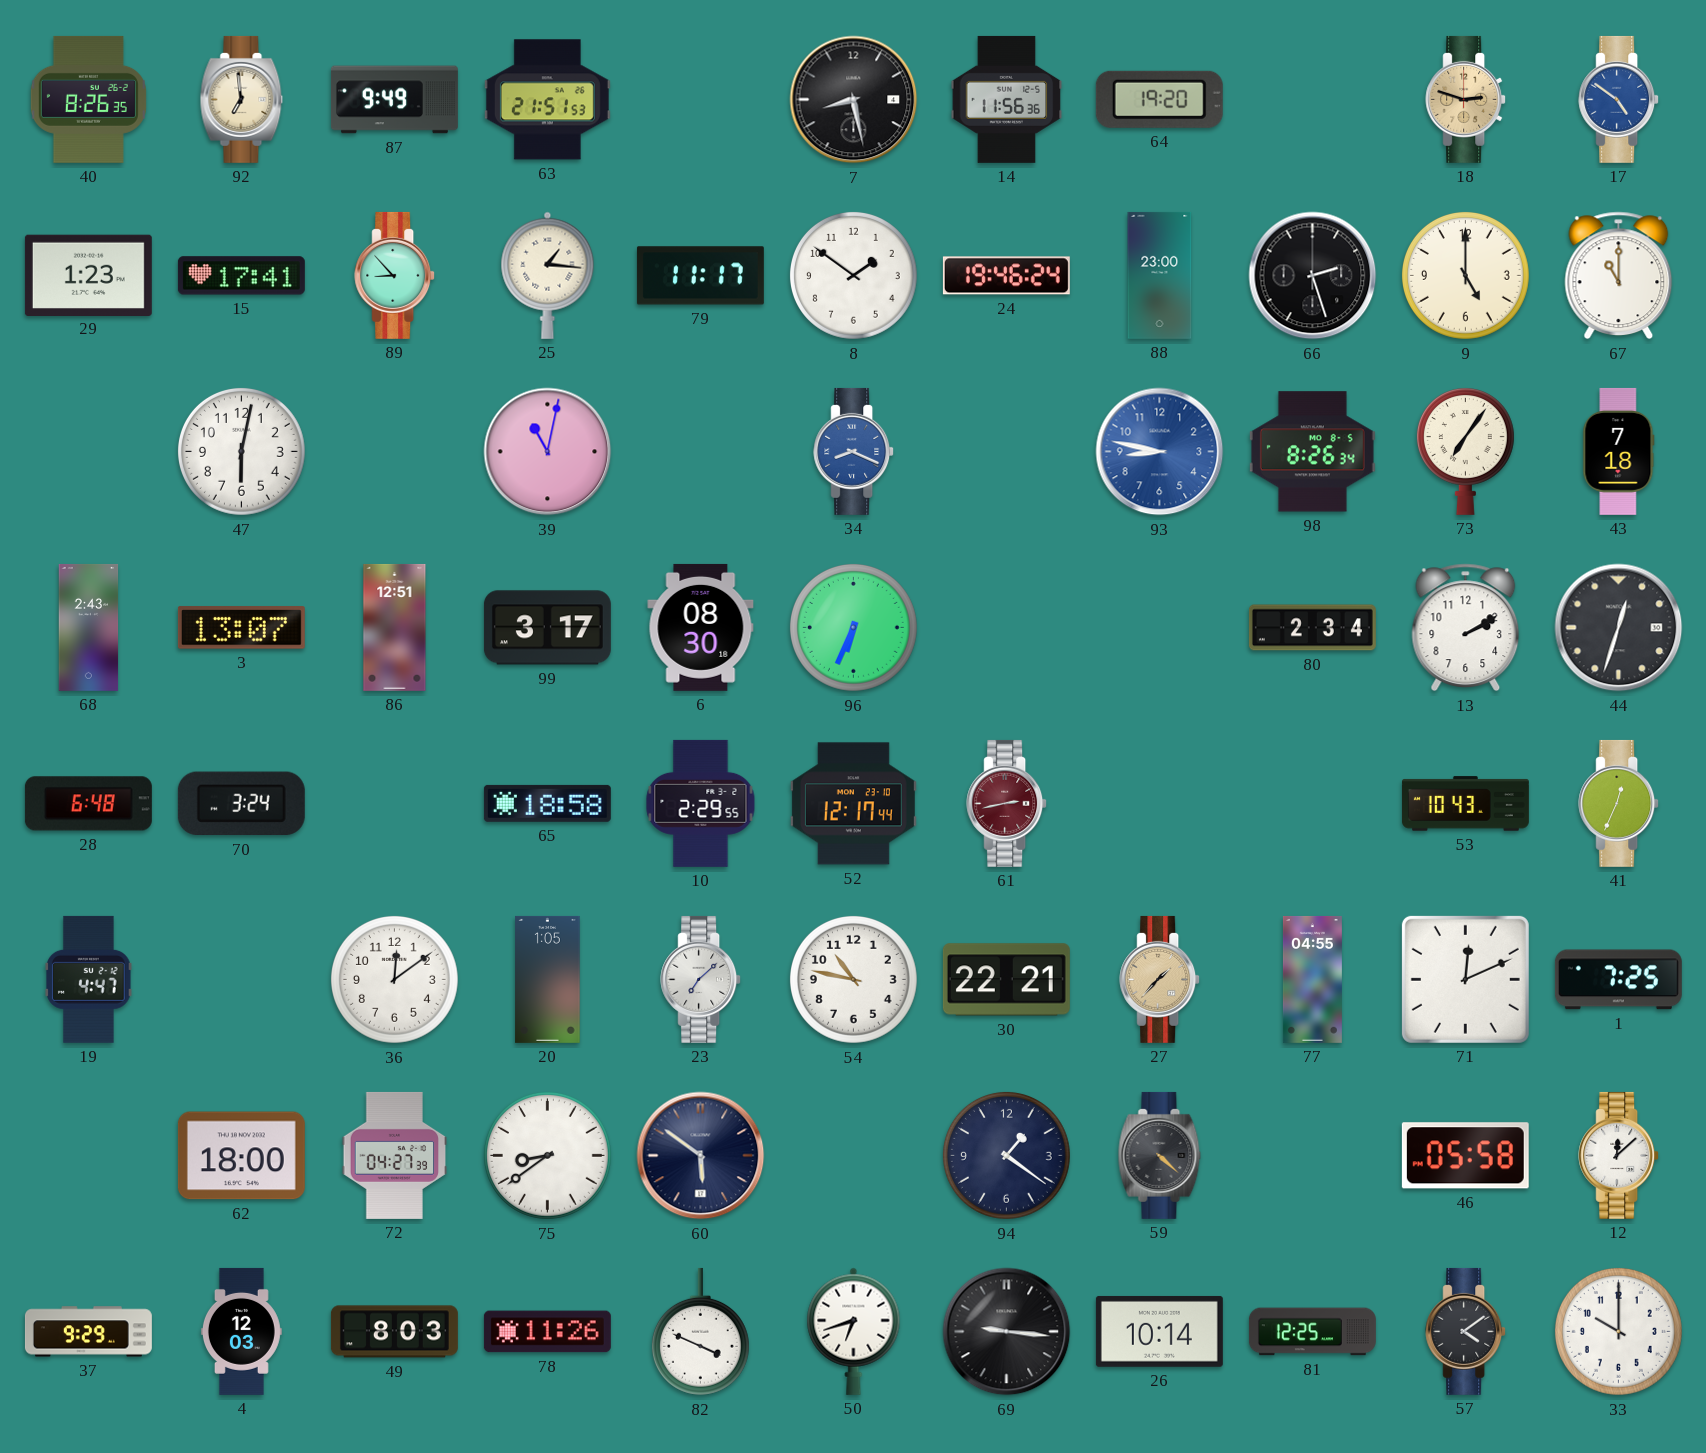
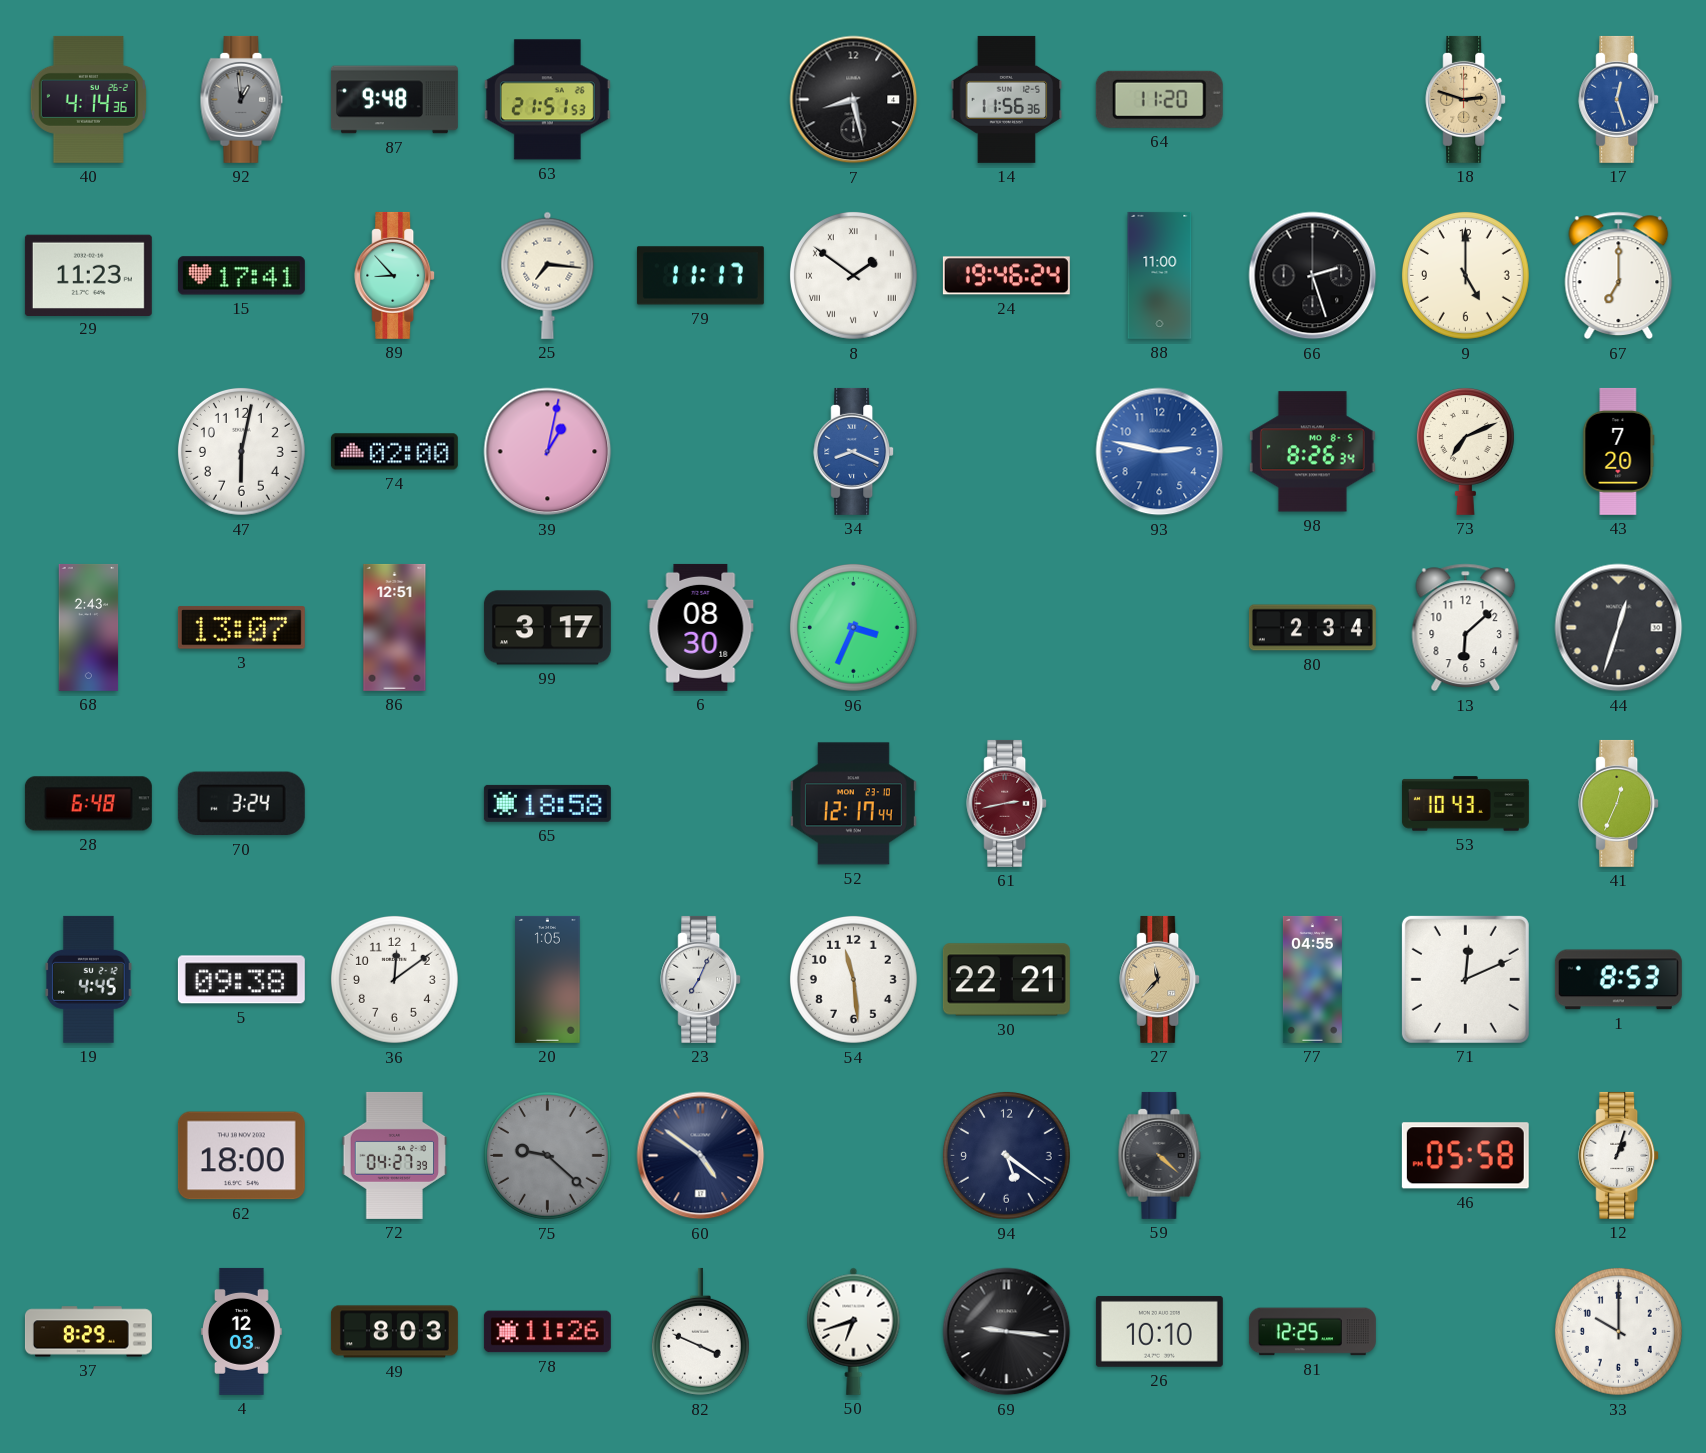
40: 8:26 -> 4:14 (88, 99)
92: 6:59 -> 12:59 (242, 99)
92 dial: cream -> grey (242, 99)
87: 9:49 -> 9:48 (394, 100)
64: 19:20 -> 11:20 (1159, 99)
17: 4:51 -> 12:27 (1619, 99)
29: 1:23 -> 11:23 (88, 275)
25: 1:16 -> 7:16 (548, 275)
8 numerals: Arabic -> Roman (853, 275)
88: 23:00 -> 11:00 (1160, 275)
67: 11:00 -> 7:00 (1619, 276)
74: none -> 02:00 (394, 452)
39: 11:02 -> 1:02 (548, 452)
93: 8:47 -> 2:47 (1160, 452)
73: 7:06 -> 7:11 (1465, 451)
43: 7:18 -> 7:20 (1619, 451)
96: 6:34 -> 3:34 (853, 627)
13: 2:10 -> 6:08 (1466, 628)
10: 2:29 -> none (701, 803)
19: 4:47 -> 4:45 (89, 979)
5: none -> 09:38 (241, 980)
23: 7:08 -> 7:04 (701, 979)
54: 10:47 -> 11:29 (853, 979)
27: 1:37 -> 11:37 (1160, 979)
1: 7:25 -> 8:53 (1618, 980)
75: 8:39 -> 9:22 (547, 1155)
75 dial: white -> grey (547, 1155)
60: 5:51 -> 4:51 (701, 1156)
94: 1:21 -> 5:21 (1006, 1155)
12: 12:08 -> 1:03 (1619, 1155)
37: 9:29 -> 8:29 (88, 1332)
26: 10:14 -> 10:10 (1159, 1331)
57: 4:09 -> none (1466, 1331)
